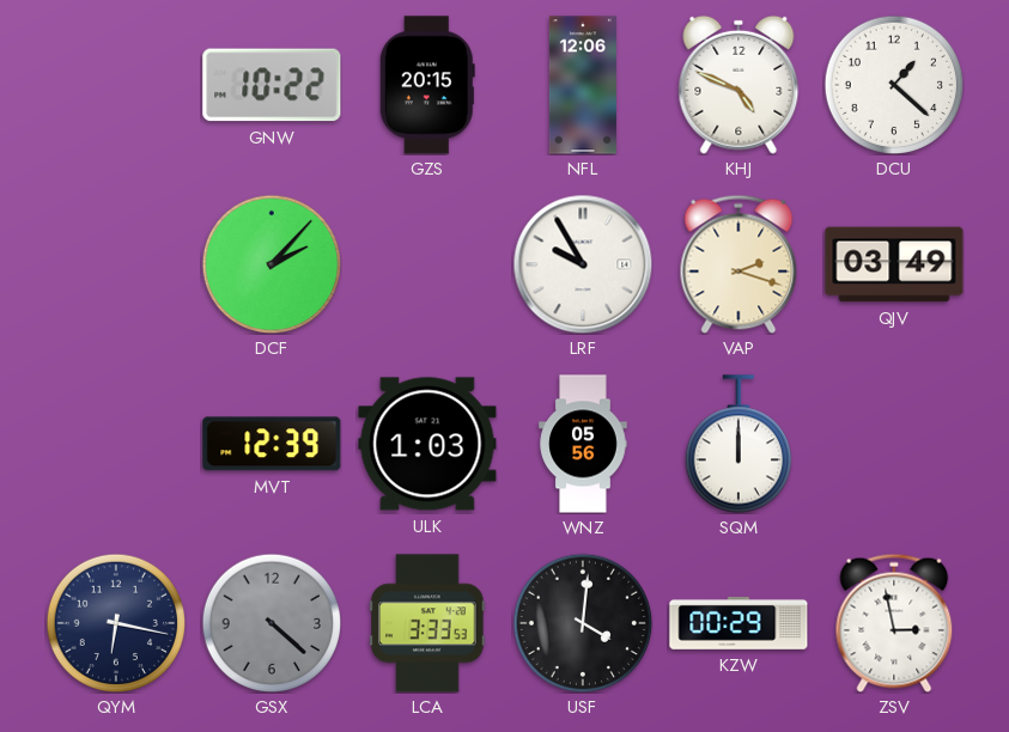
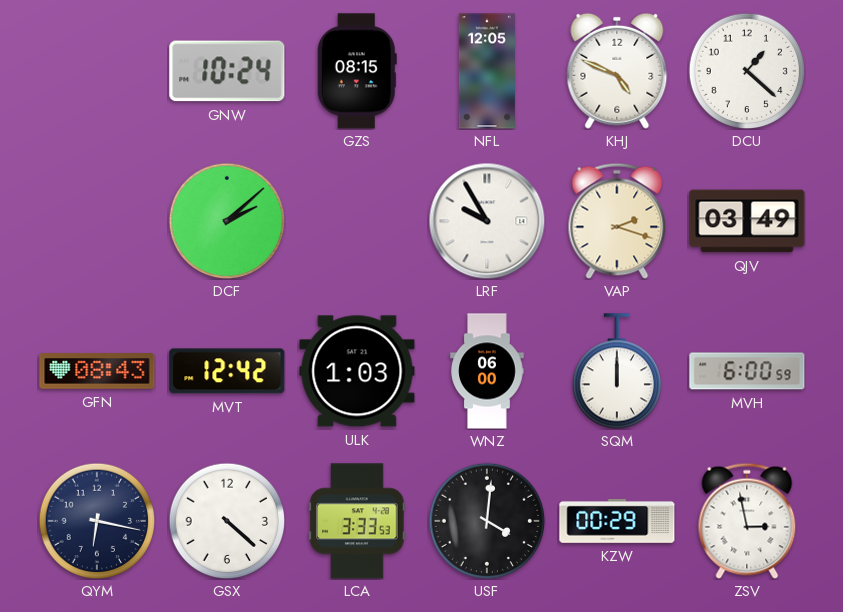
GNW: 10:22 -> 10:24 (227, 71)
GZS: 20:15 -> 08:15 (357, 71)
NFL: 12:06 -> 12:05 (487, 71)
DCF: 2:07 -> 2:08 (227, 221)
GFN: none -> 08:43 (97, 371)
MVT: 12:39 -> 12:42 (227, 371)
WNZ: 05:56 -> 06:00 (487, 371)
MVH: none -> 6:00 (747, 371)
GSX dial: grey -> white (227, 521)
